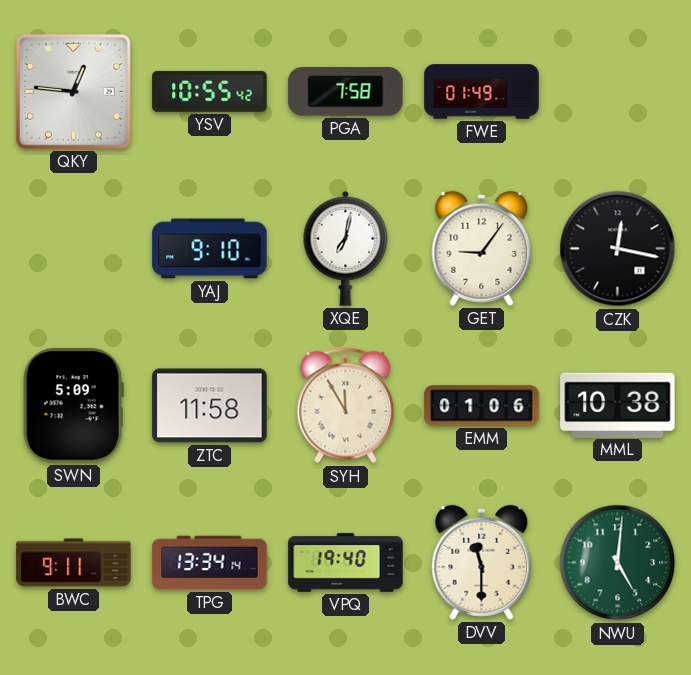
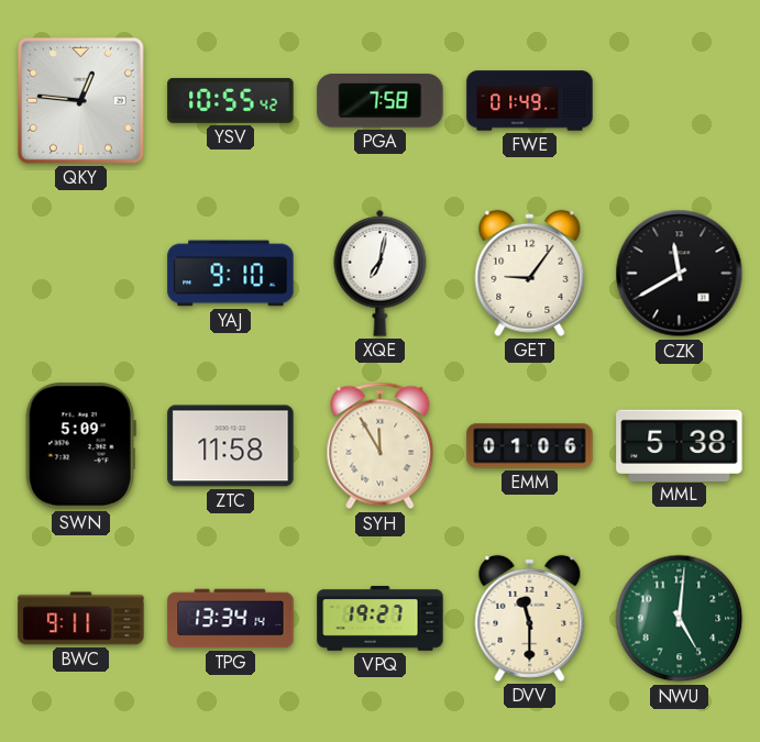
CZK: 12:17 -> 11:40 (680, 274)
MML: 10:38 -> 5:38 (680, 445)
VPQ: 19:40 -> 19:27 (381, 619)
